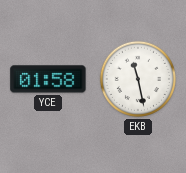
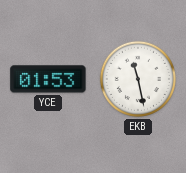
YCE: 01:58 -> 01:53 (48, 79)
